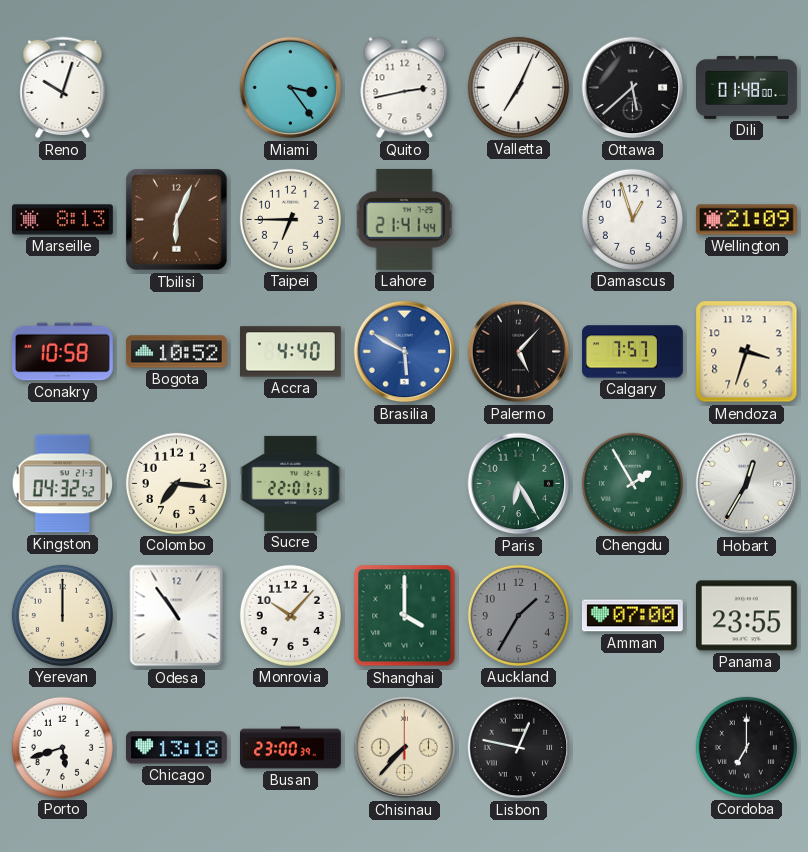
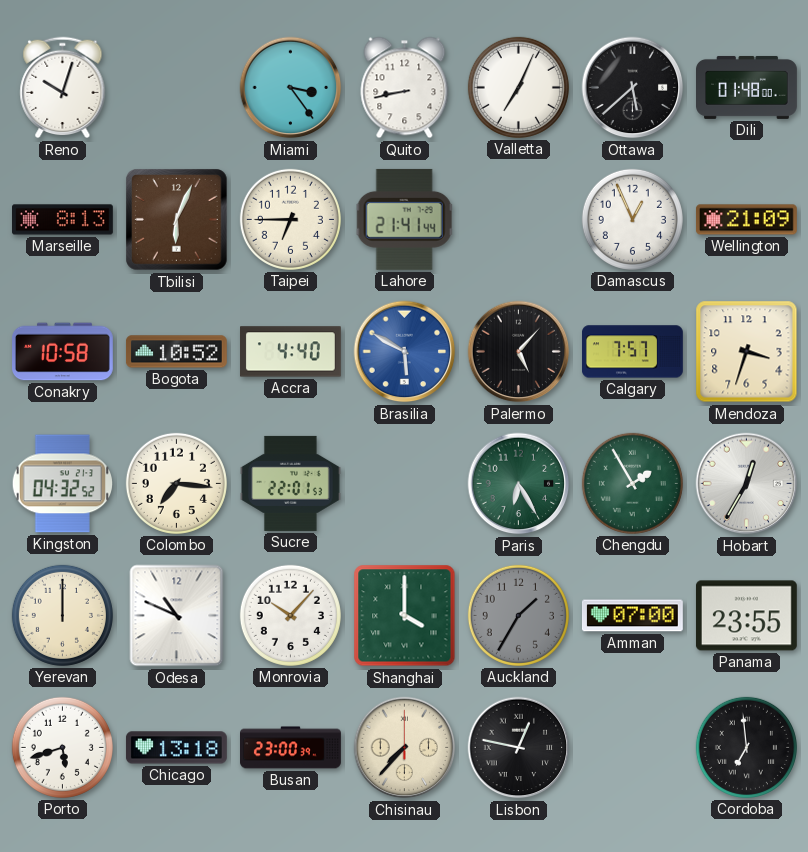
Quito: 2:43 -> 8:43 (405, 88)
Damascus: 12:57 -> 12:56 (632, 219)
Odesa: 10:54 -> 10:49 (177, 616)
Cordoba: 7:00 -> 6:59 (746, 747)
